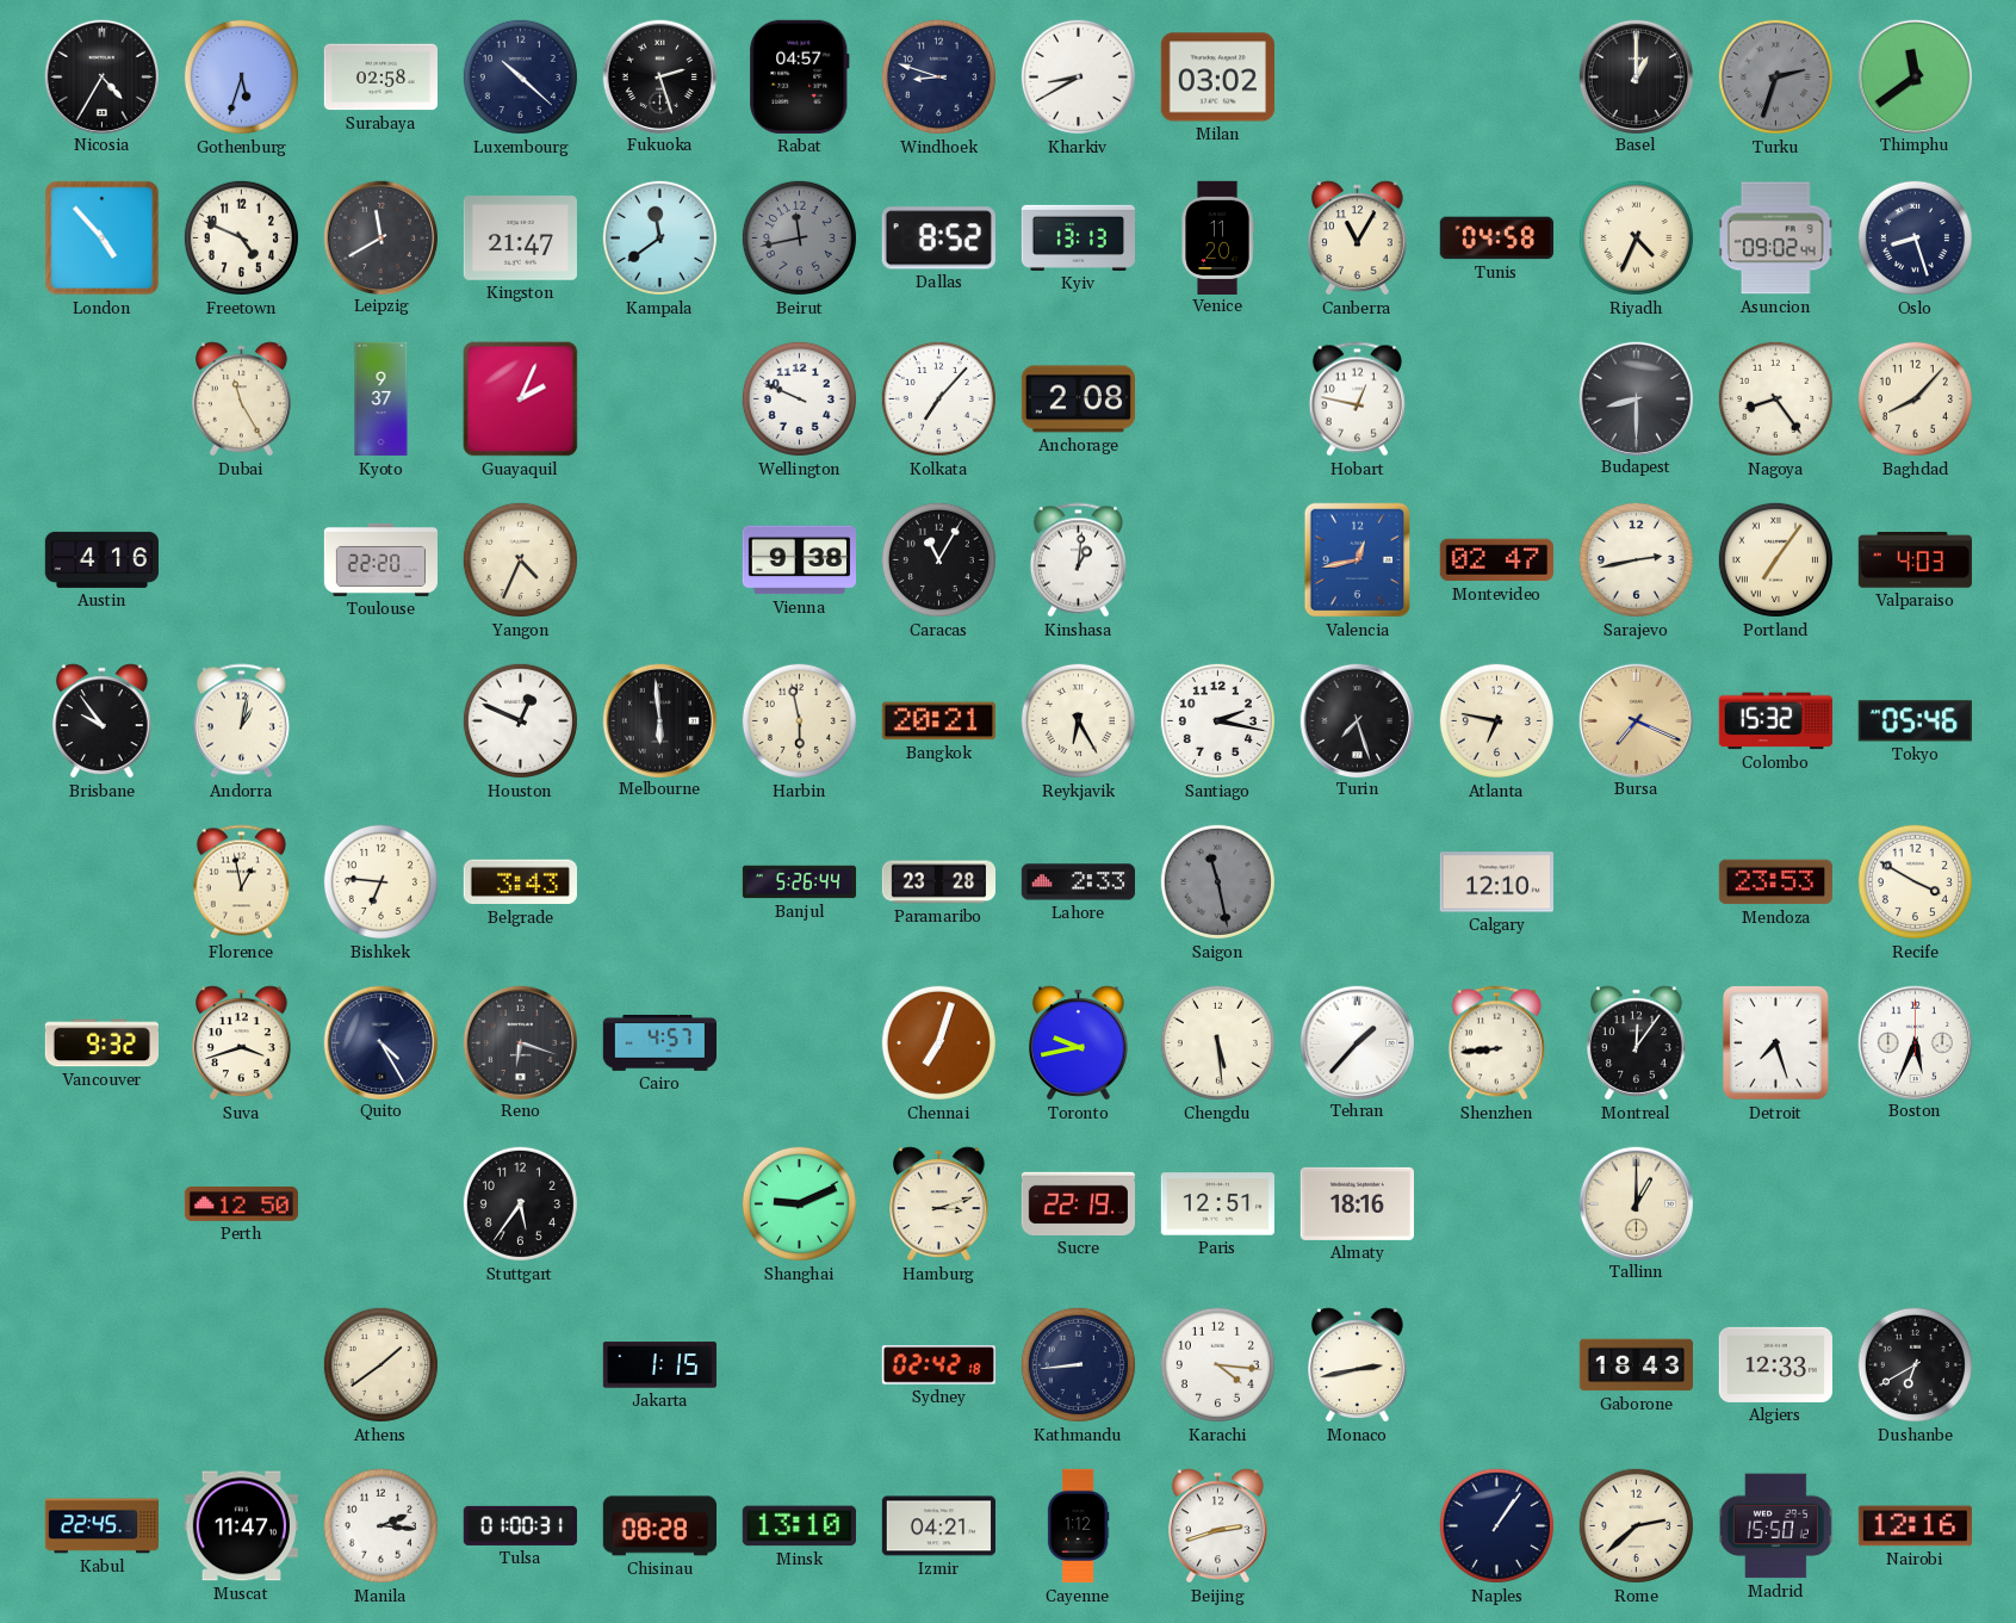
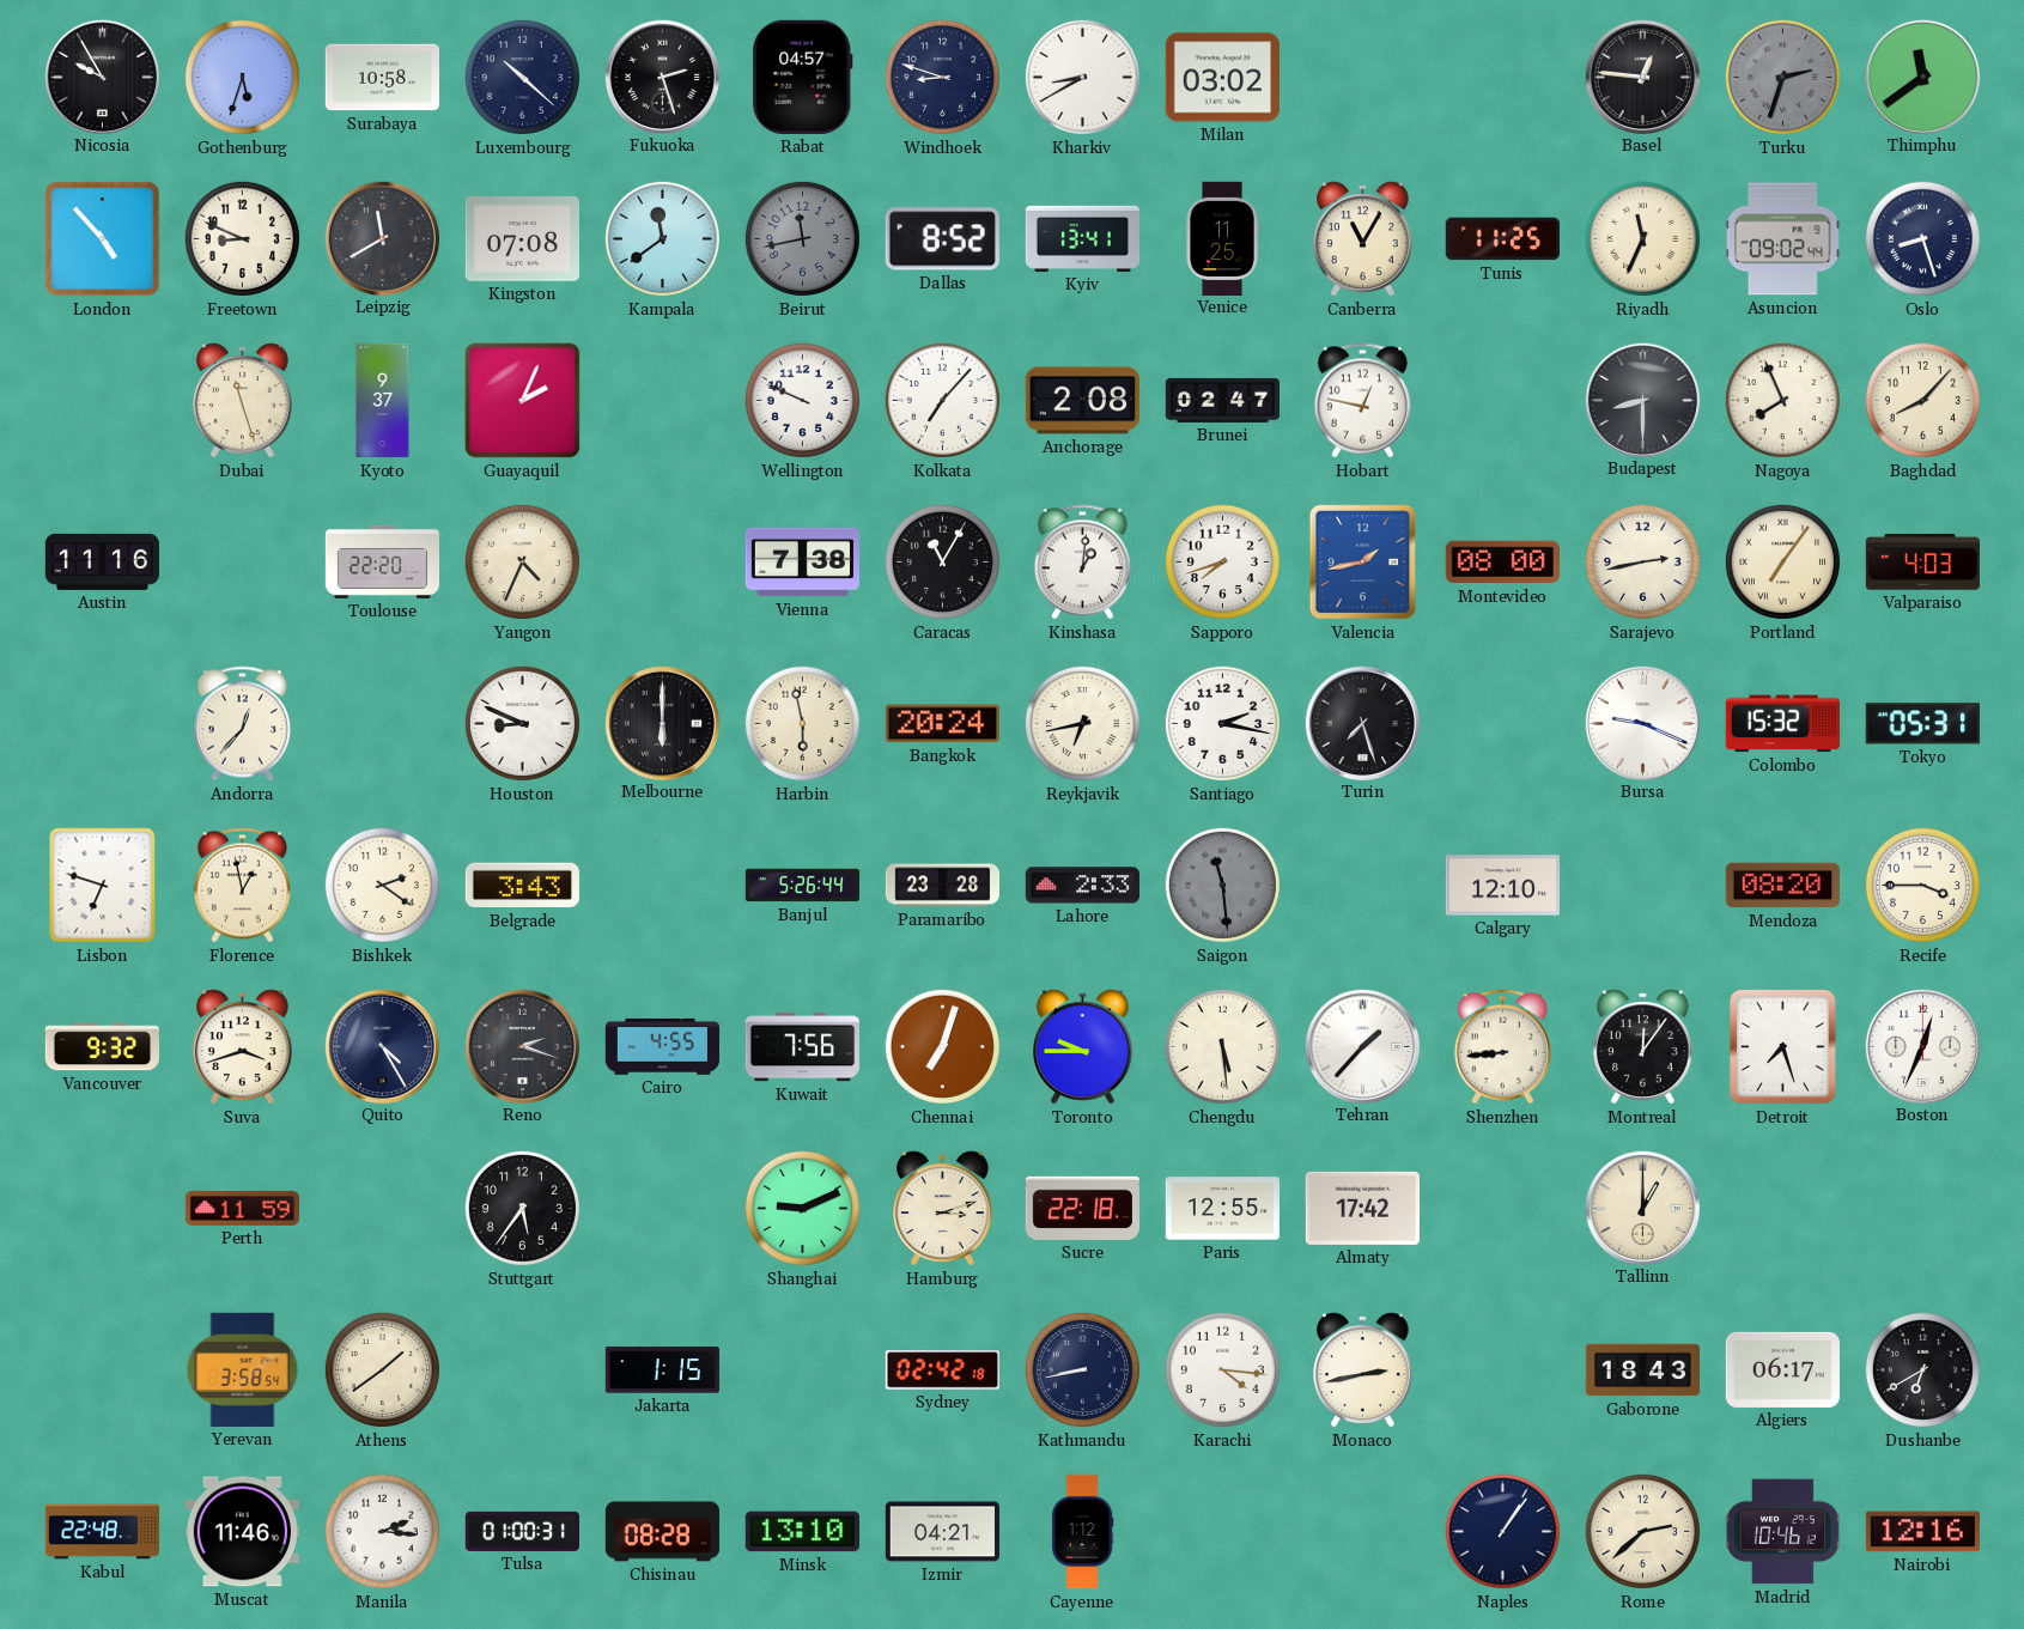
Nicosia: 4:35 -> 9:55 (102, 77)
Surabaya: 02:58 -> 10:58 (382, 78)
Basel: 1:00 -> 12:46 (1642, 77)
Freetown: 4:49 -> 8:49 (242, 238)
Kingston: 21:47 -> 07:08 (522, 239)
Kyiv: 13:13 -> 13:41 (1082, 238)
Venice: 11:20 -> 11:25 (1222, 238)
Tunis: 04:58 -> 11:25 (1502, 239)
Riyadh: 4:34 -> 11:34 (1642, 238)
Dubai: 11:25 -> 11:27 (243, 401)
Brunei: none -> 02:47 (1222, 400)
Nagoya: 8:24 -> 7:56 (1782, 400)
Austin: 4:16 -> 11:16 (102, 561)
Vienna: 9:38 -> 7:38 (802, 563)
Sapporo: none -> 7:42 (1222, 561)
Valencia: 12:43 -> 1:43 (1363, 563)
Montevideo: 02:47 -> 08:00 (1502, 563)
Brisbane: 9:54 -> none (103, 721)
Andorra: 1:02 -> 12:37 (242, 724)
Houston: 12:49 -> 8:49 (522, 723)
Melbourne: 5:59 -> 6:00 (662, 723)
Bangkok: 20:21 -> 20:24 (942, 724)
Reykjavik: 6:25 -> 6:43 (1082, 723)
Atlanta: 6:47 -> none (1496, 720)
Bursa: 7:19 -> 9:19 (1642, 723)
Bursa dial: champagne -> white (1642, 723)
Tokyo: 05:46 -> 05:31 (1922, 724)
Lisbon: none -> 6:48 (103, 886)
Bishkek: 6:46 -> 2:21 (382, 885)
Saigon: 11:28 -> 11:29 (1222, 885)
Mendoza: 23:53 -> 08:20 (1782, 886)
Recife: 3:50 -> 3:45 (1922, 885)
Reno: 6:18 -> 2:18 (522, 1046)
Cairo: 4:57 -> 4:55 (662, 1047)
Kuwait: none -> 7:56 (802, 1047)
Toronto: 9:43 -> 9:45 (1083, 1047)
Boston: 5:34 -> 12:34 (1922, 1046)
Perth: 12:50 -> 11:59 (242, 1208)
Sucre: 22:19 -> 22:18 (1082, 1208)
Paris: 12:51 -> 12:55 (1222, 1209)
Almaty: 18:16 -> 17:42 (1362, 1208)
Yerevan: none -> 3:58 (243, 1369)
Kathmandu: 8:44 -> 8:43 (1082, 1369)
Algiers: 12:33 -> 06:17 (1782, 1369)
Kabul: 22:45 -> 22:48 (102, 1532)
Muscat: 11:47 -> 11:46 (242, 1532)
Beijing: 2:42 -> none (1218, 1526)
Madrid: 15:50 -> 10:46 (1782, 1532)
